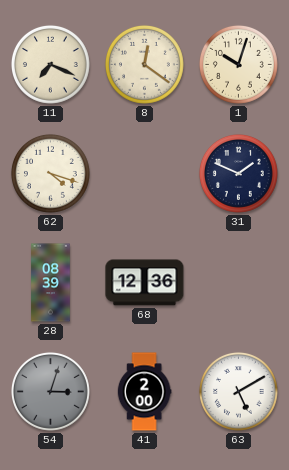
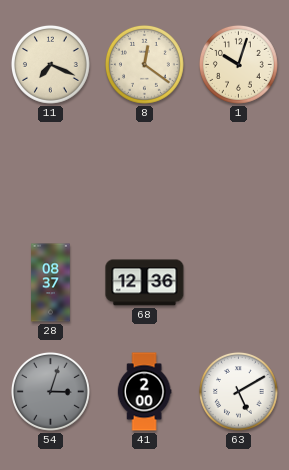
62: 4:18 -> none (50, 173)
31: 1:49 -> none (238, 173)
28: 08:39 -> 08:37 (51, 283)
